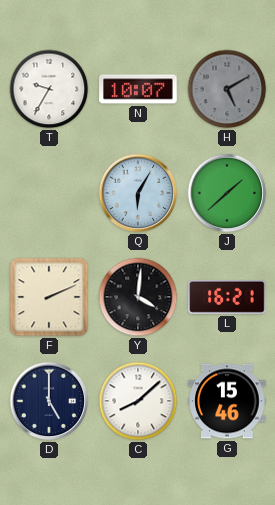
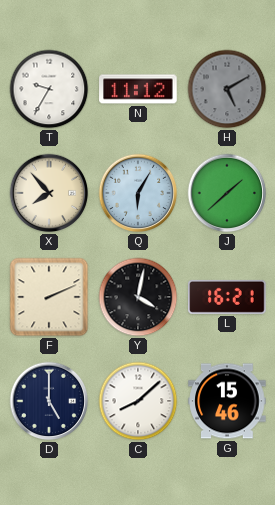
N: 10:07 -> 11:12 (138, 89)
X: none -> 7:53 (49, 193)
Y: 4:01 -> 4:02 (138, 297)
